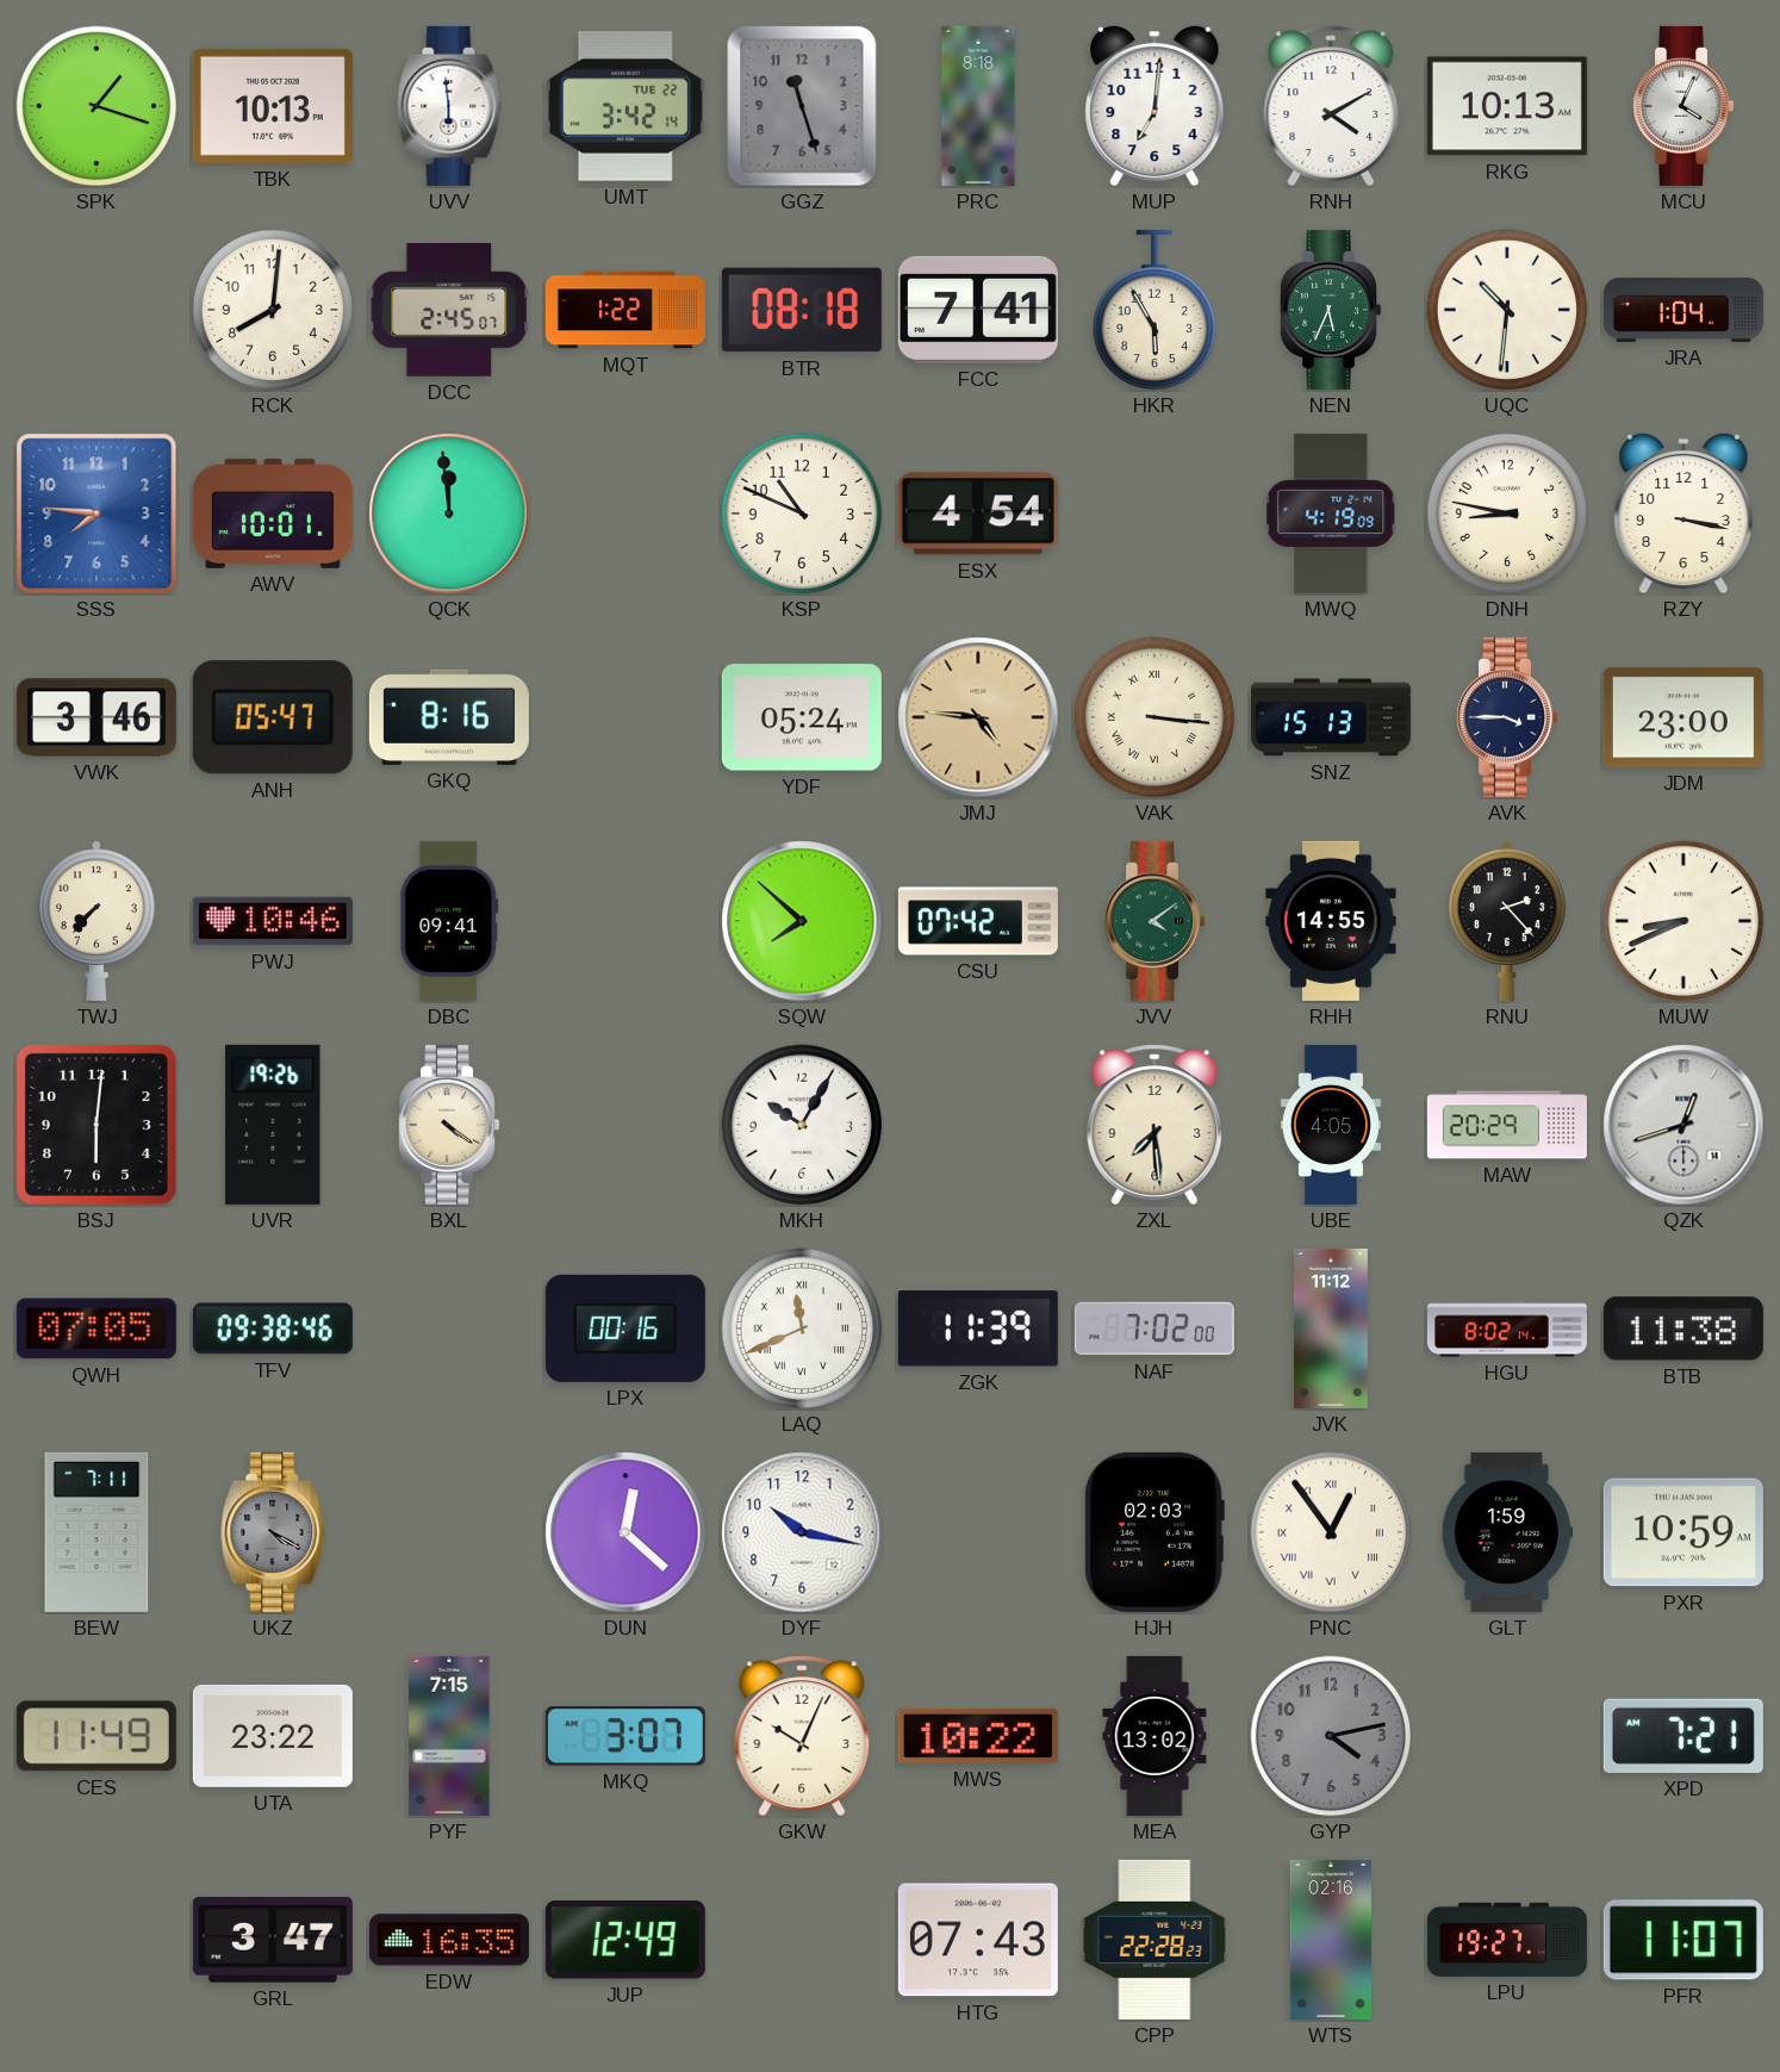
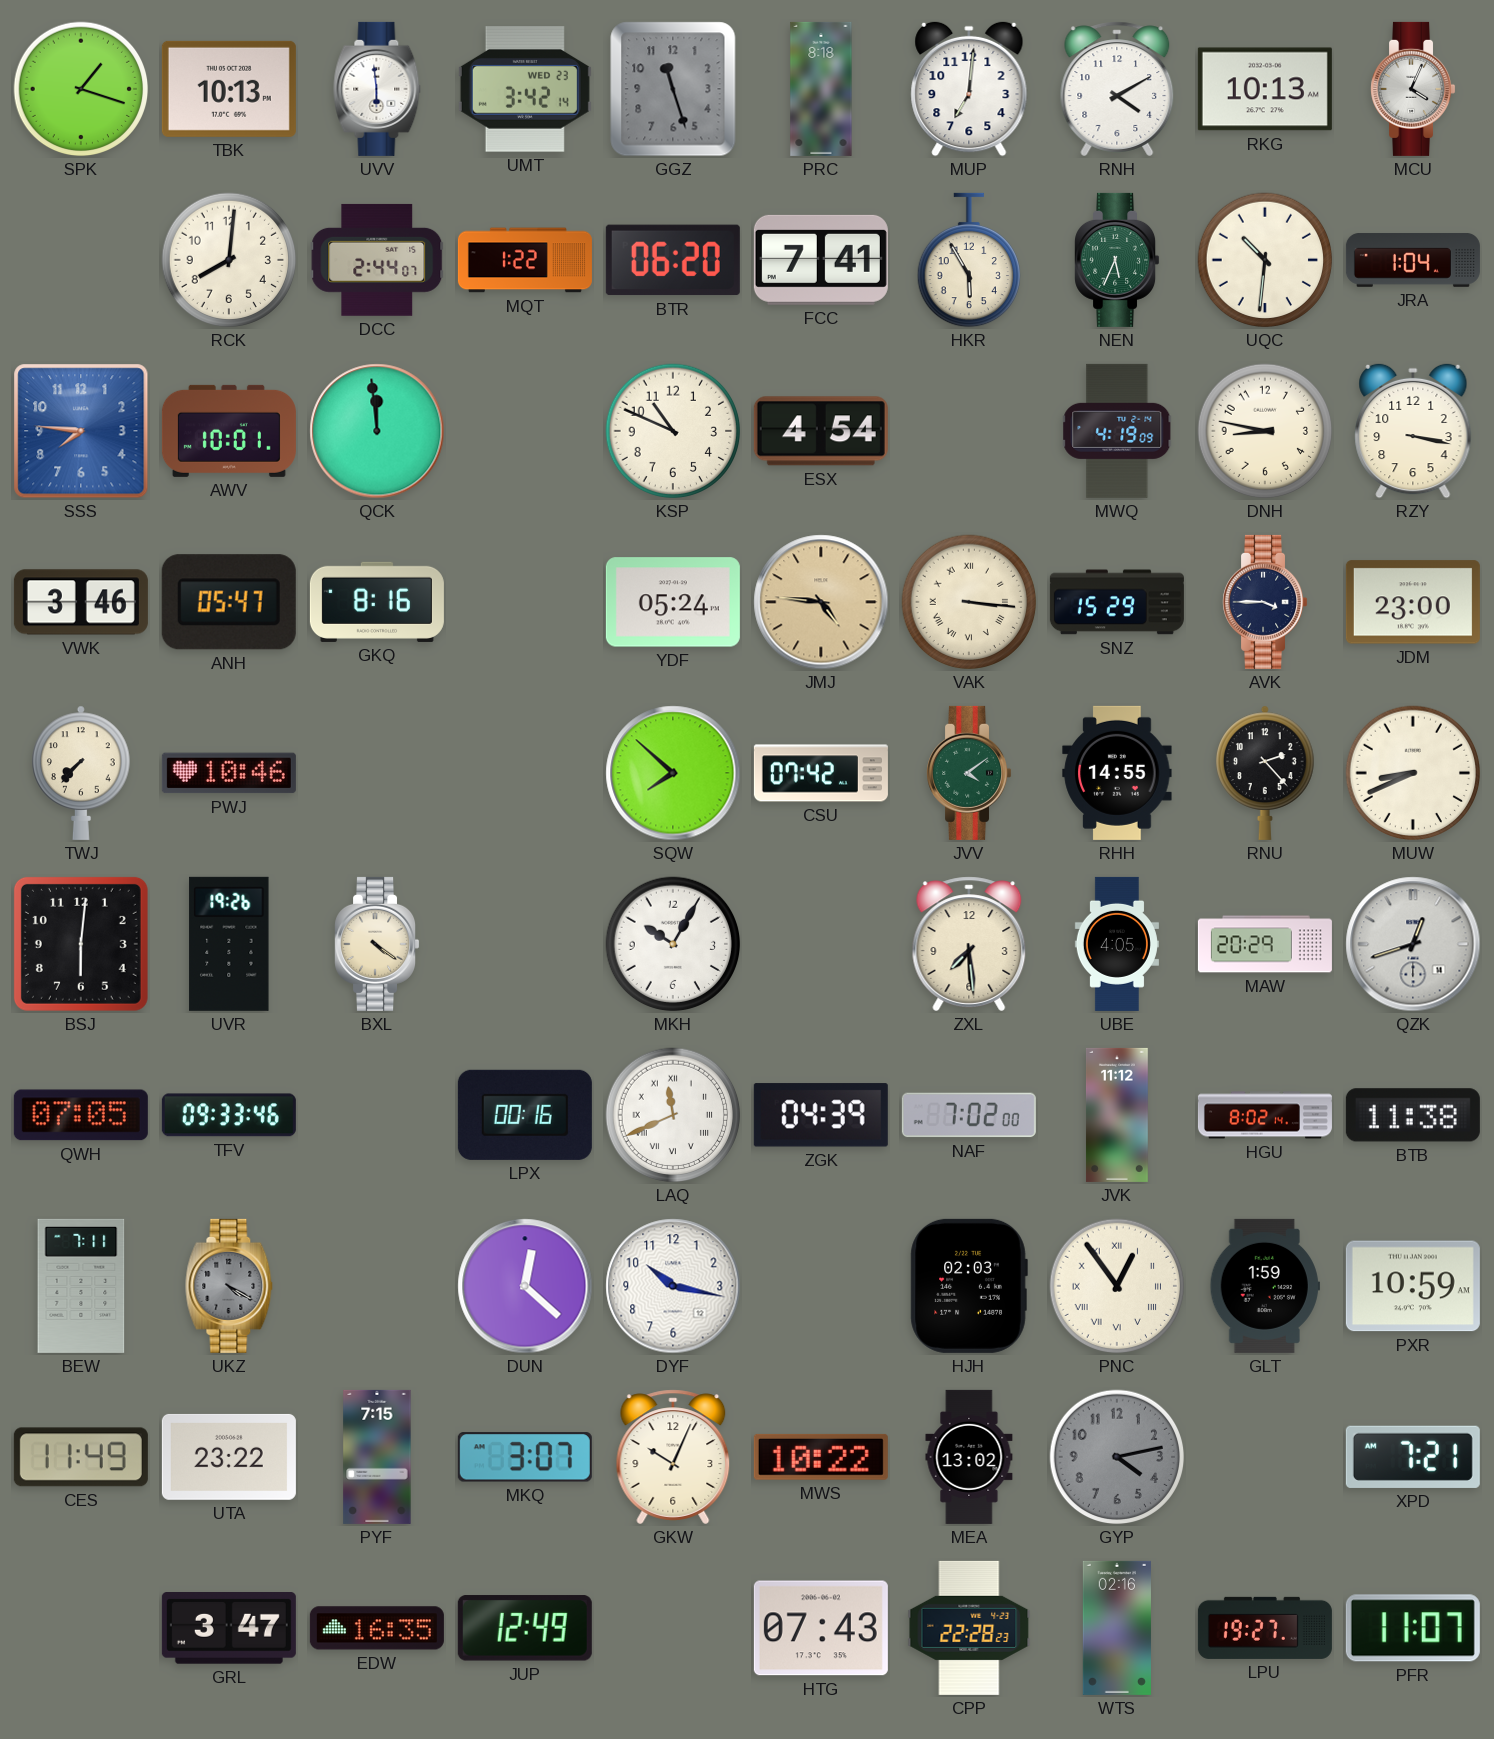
UMT date: TUE 22 -> WED 23 (525, 89)
DCC: 2:45 -> 2:44 (377, 260)
BTR: 08:18 -> 06:20 (673, 260)
SNZ: 15:13 -> 15:29 (1117, 602)
DBC: 09:41 -> none (449, 921)
TFV: 09:38 -> 09:33 (229, 1115)
ZGK: 11:39 -> 04:39 (821, 1115)
